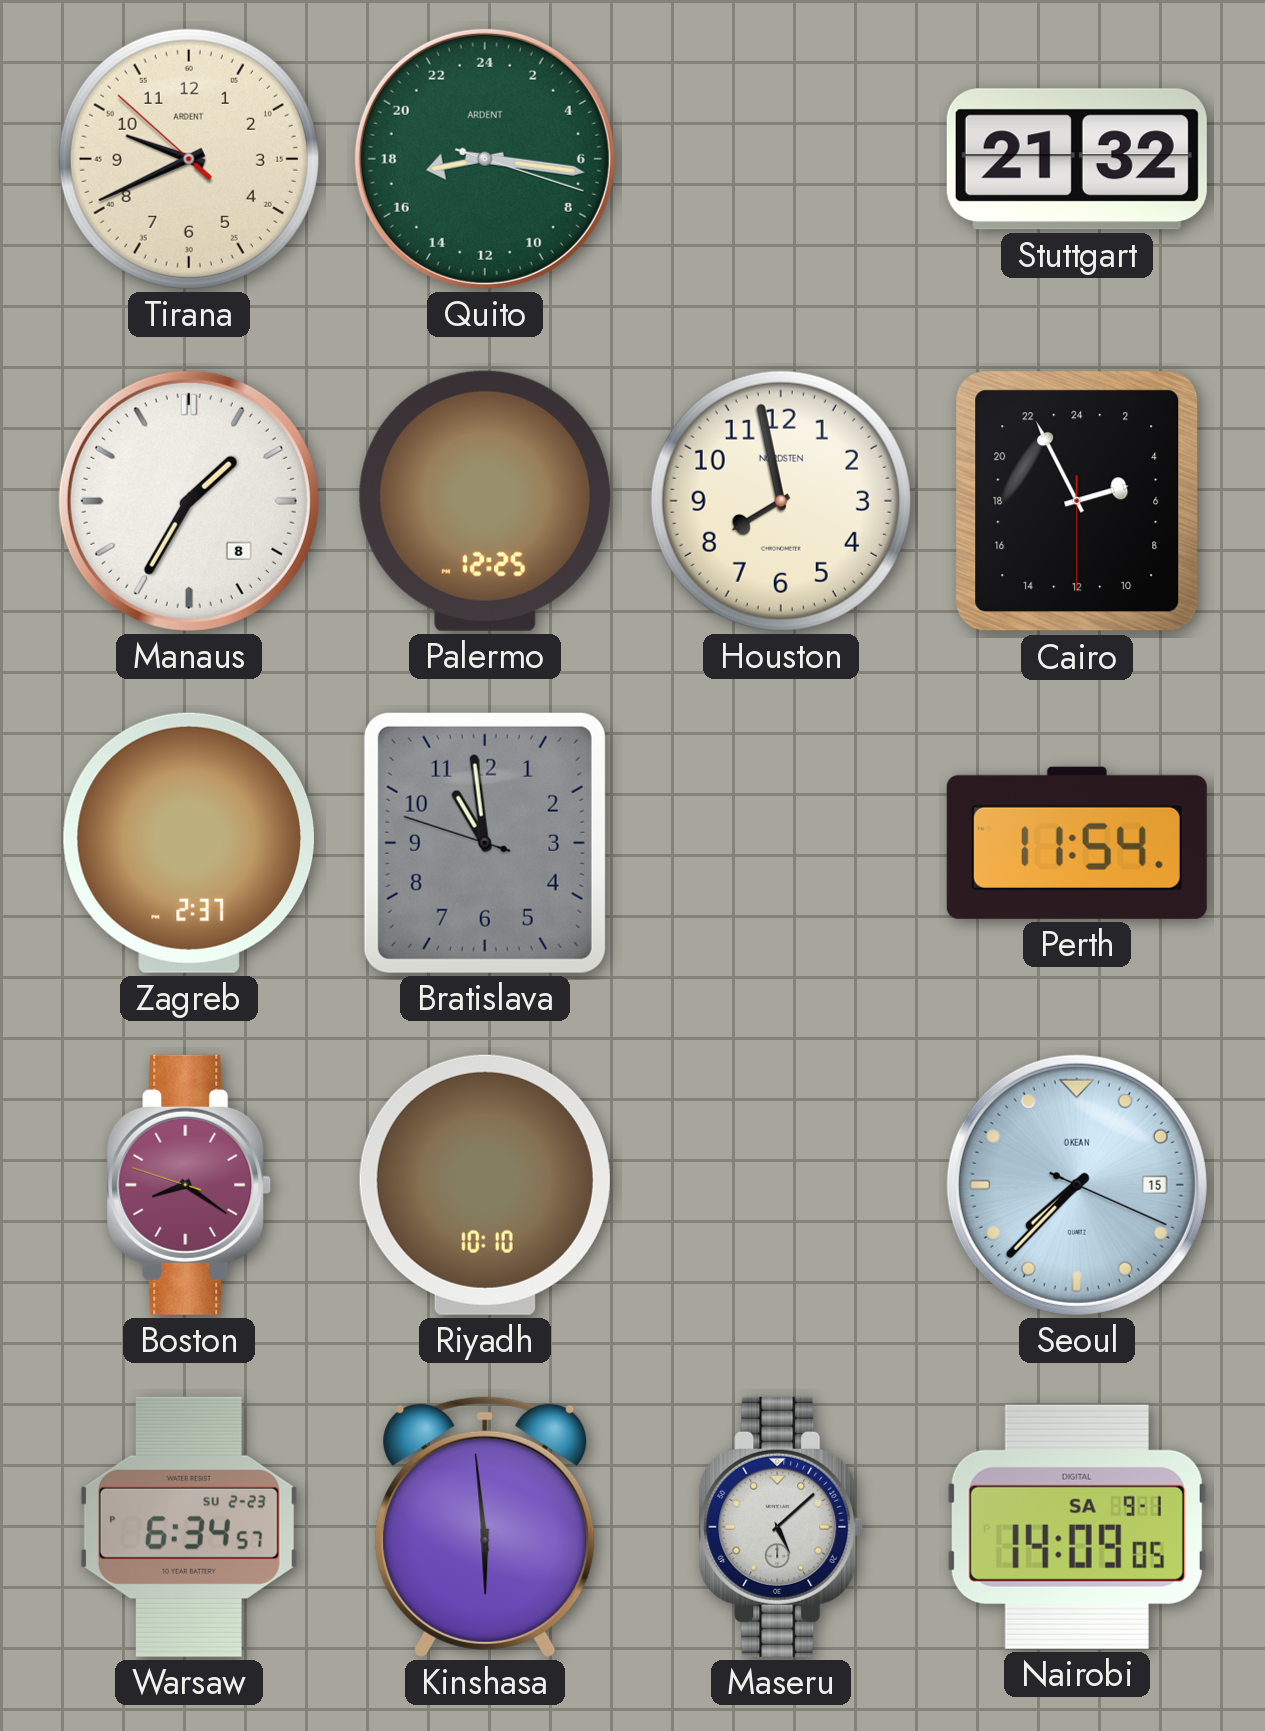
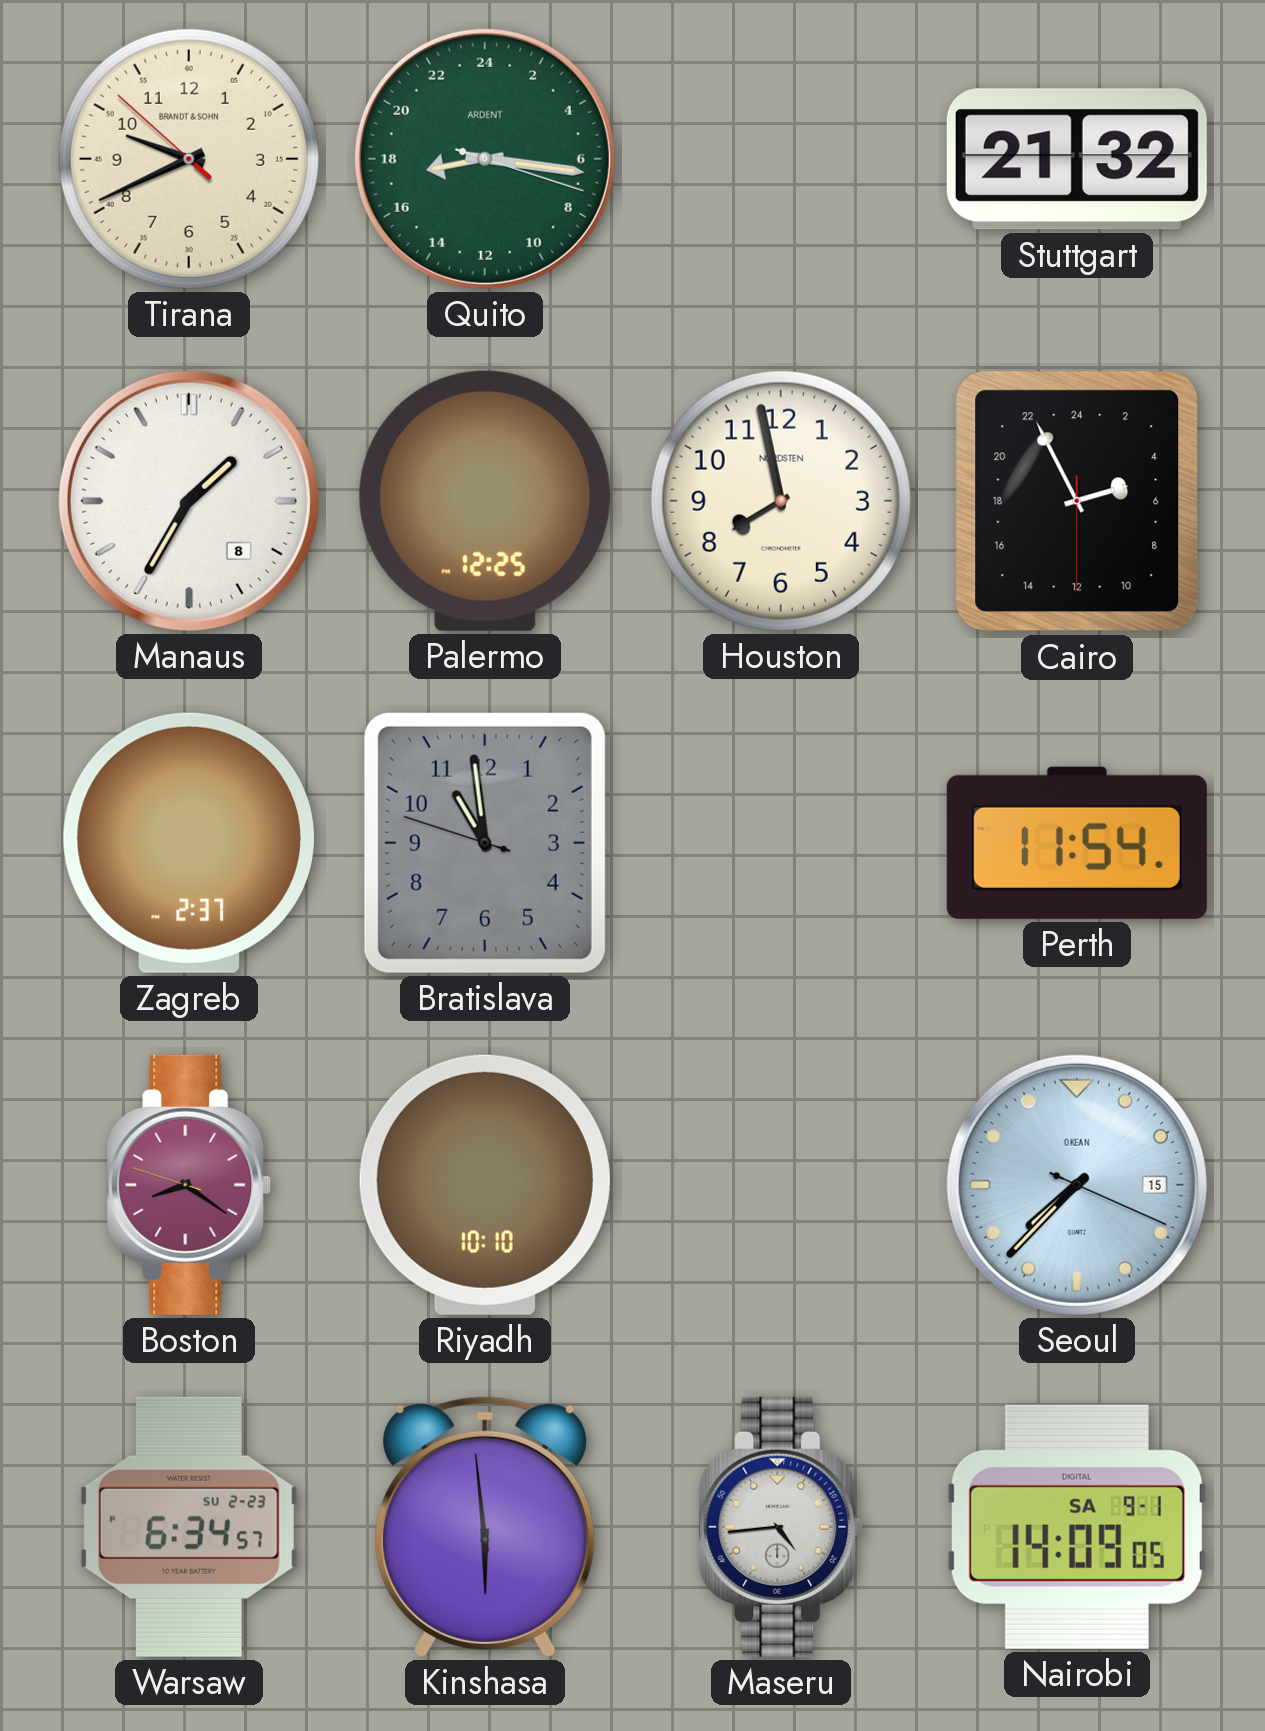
Tirana brand: ARDENT -> BRANDT & SOHN (189, 159)
Maseru: 5:08 -> 4:44 (781, 1527)
